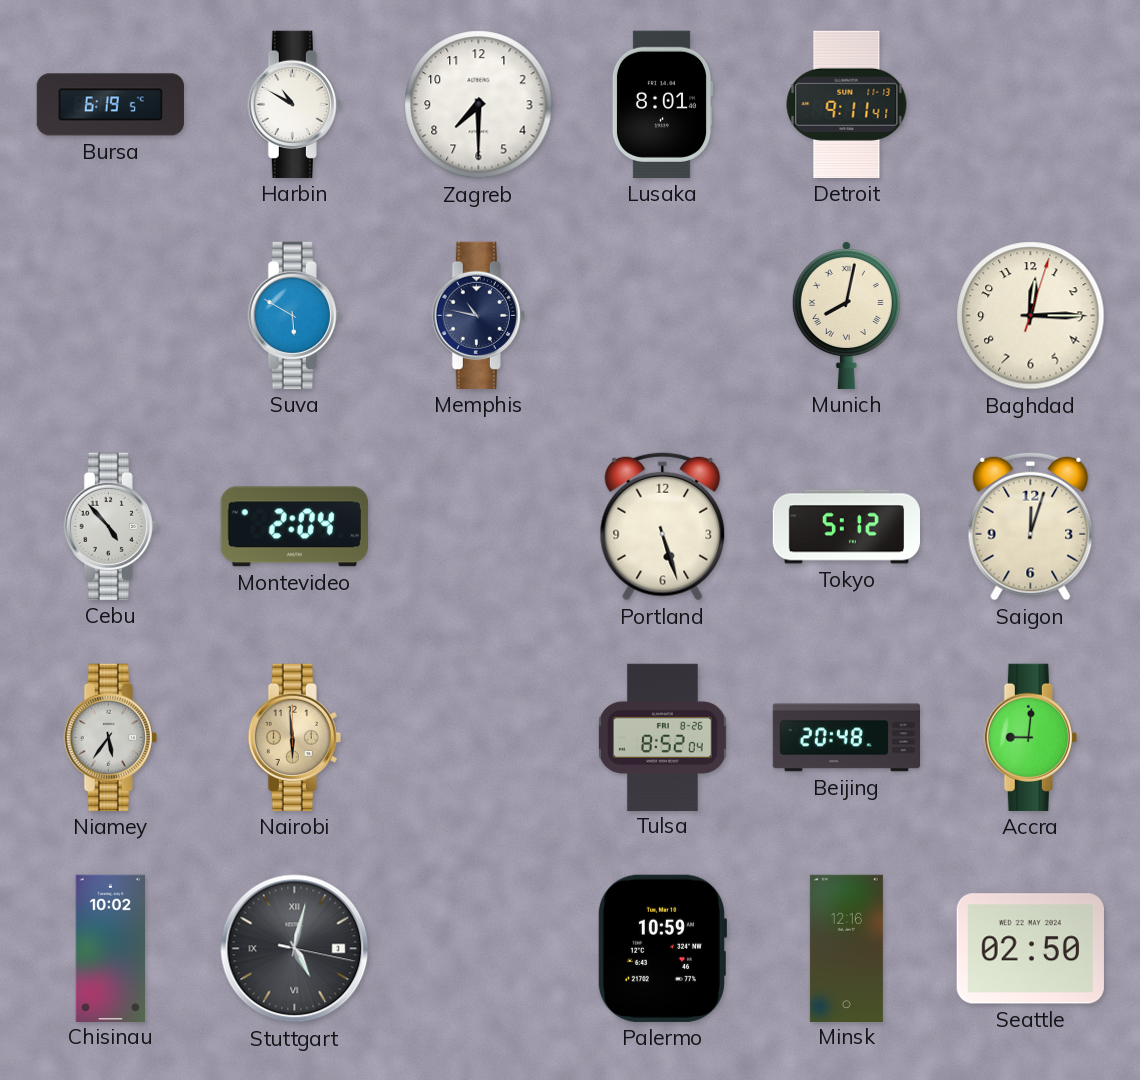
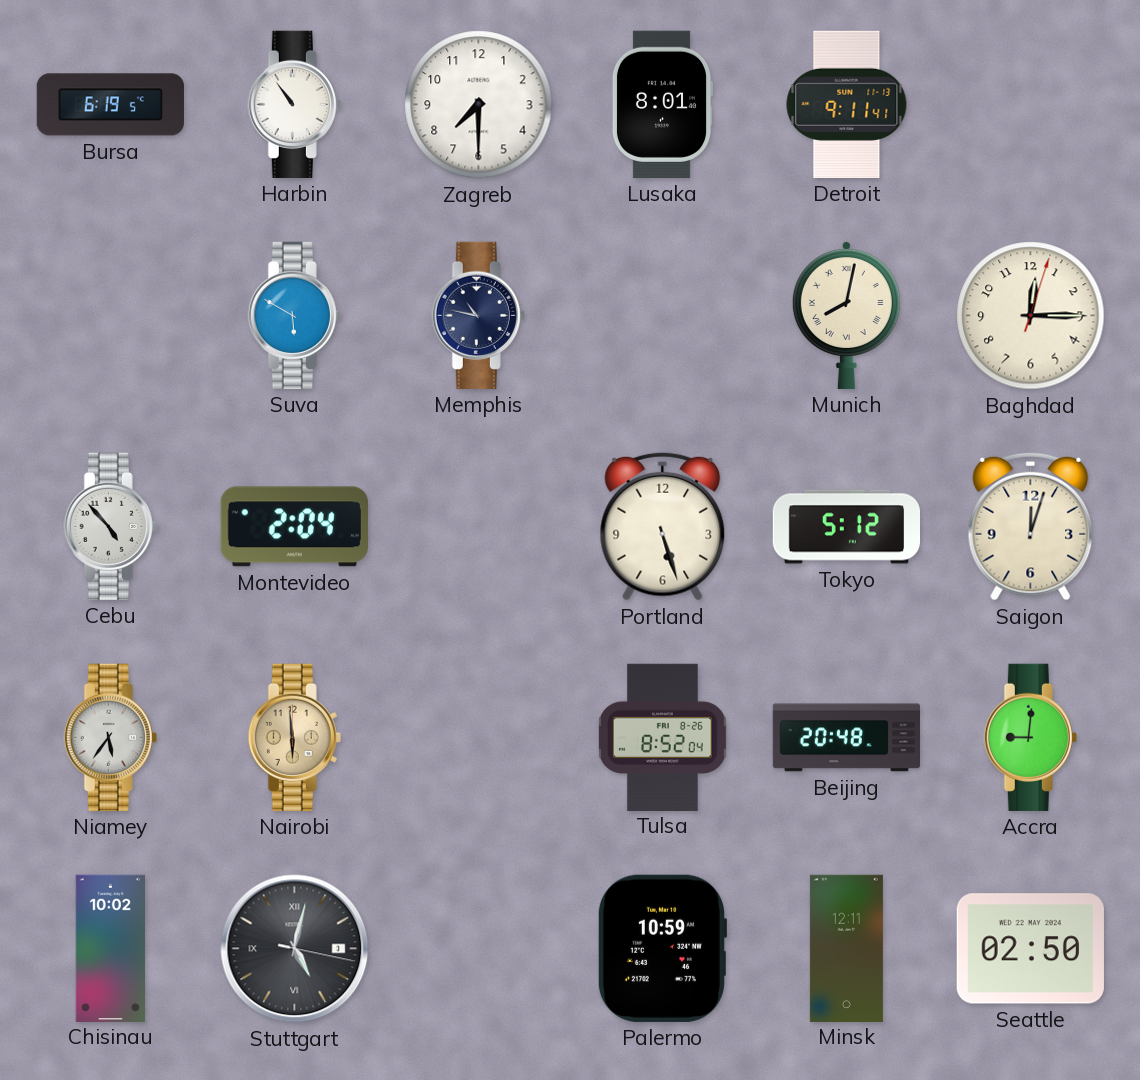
Harbin: 10:50 -> 10:54 (294, 104)
Minsk: 12:16 -> 12:11 (846, 948)
